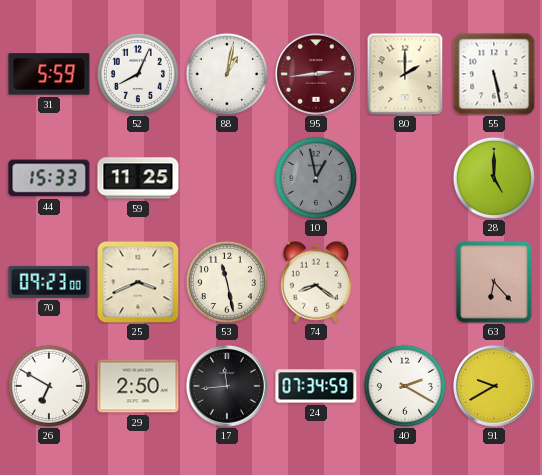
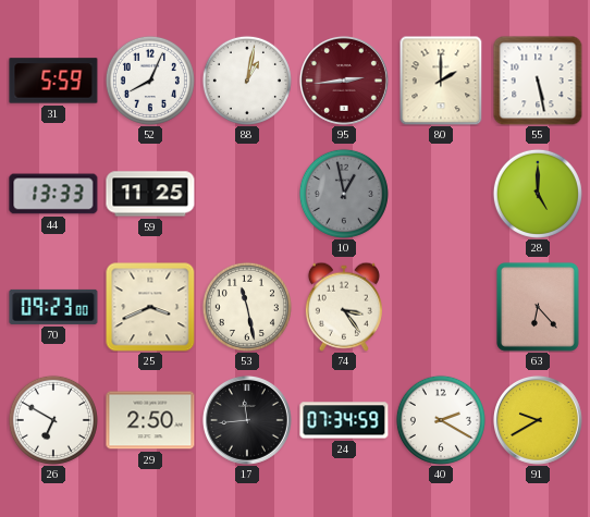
44: 15:33 -> 13:33 (53, 194)
74: 8:21 -> 3:24 (344, 307)
